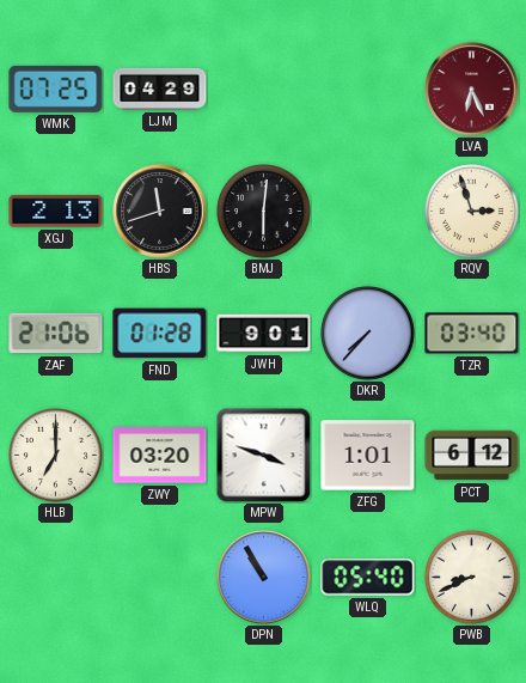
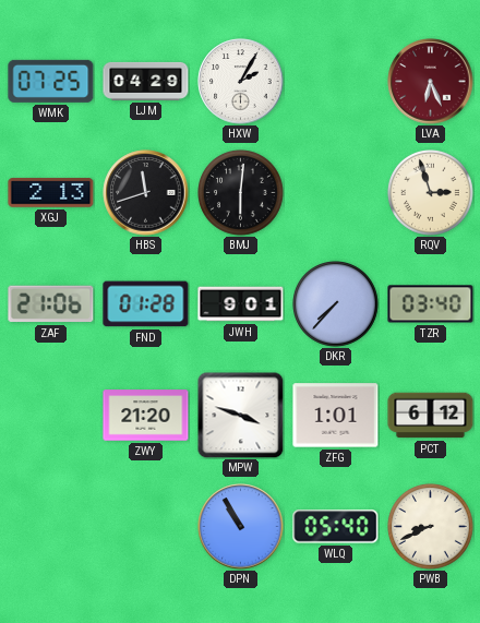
HXW: none -> 2:05 (241, 82)
HLB: 7:00 -> none (56, 456)
ZWY: 03:20 -> 21:20 (146, 416)
